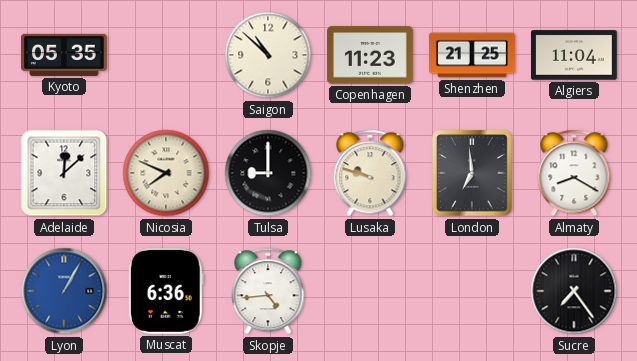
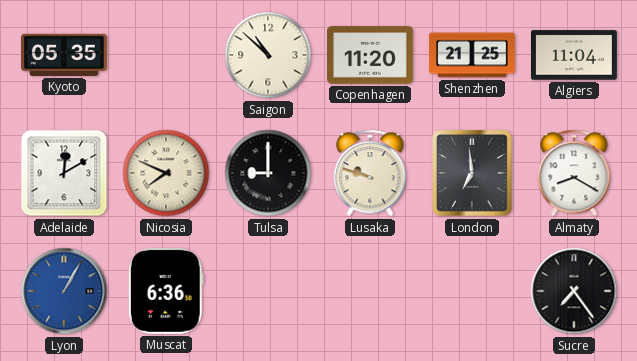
Copenhagen: 11:23 -> 11:20 (370, 55)
Adelaide: 12:08 -> 12:10 (64, 173)
Skopje: 4:44 -> none (268, 291)
